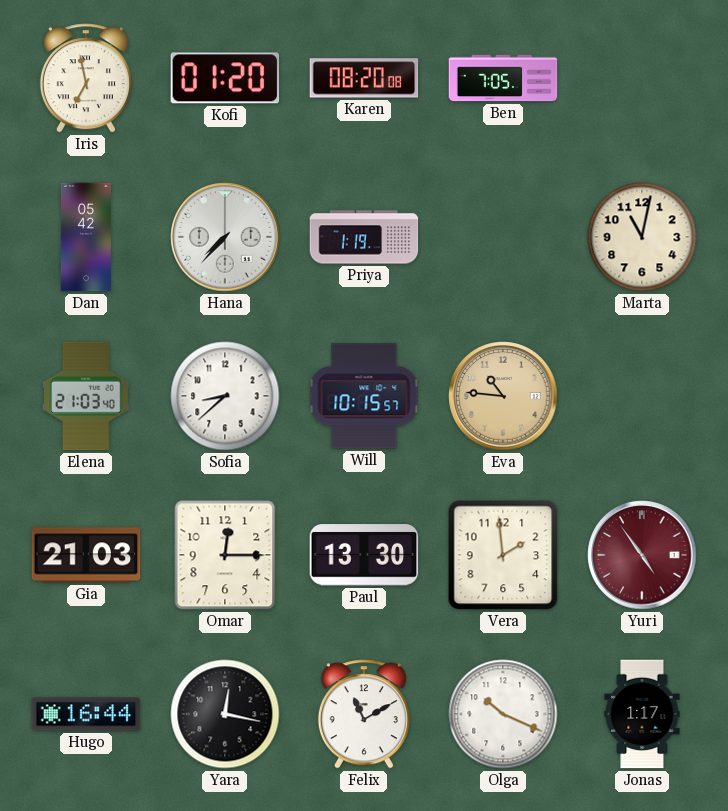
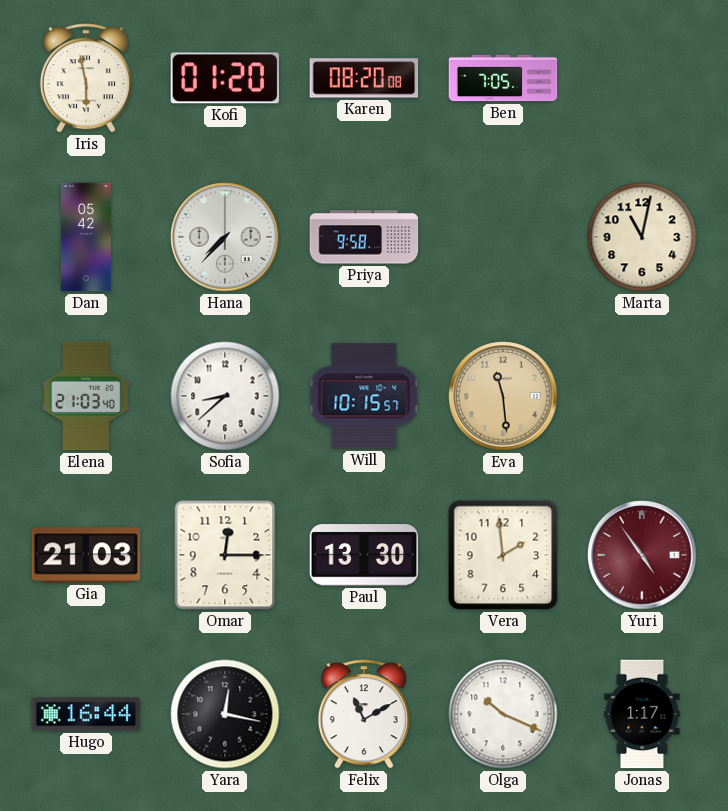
Iris: 6:58 -> 5:58 (86, 78)
Priya: 1:19 -> 9:58 (364, 237)
Eva: 10:46 -> 11:29 (503, 396)
